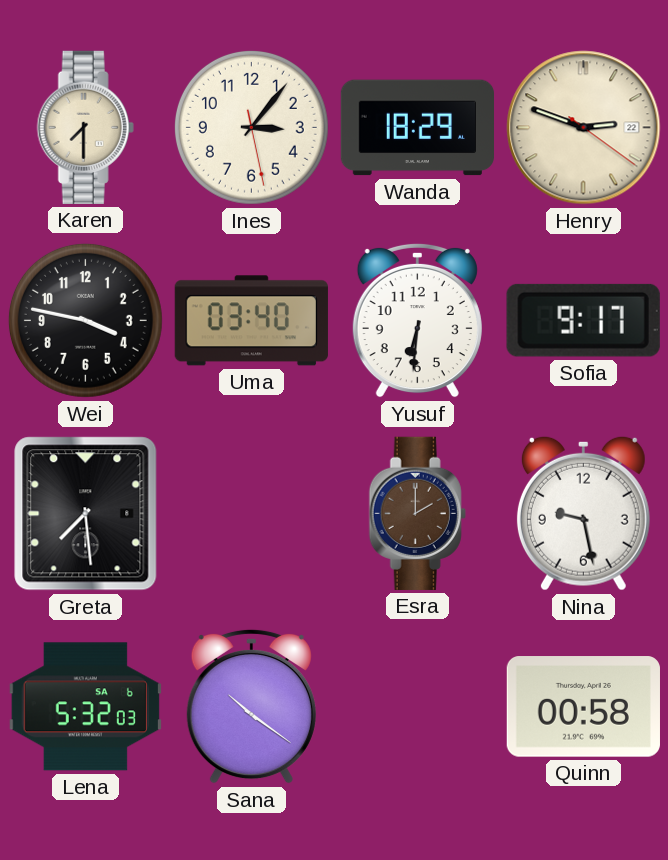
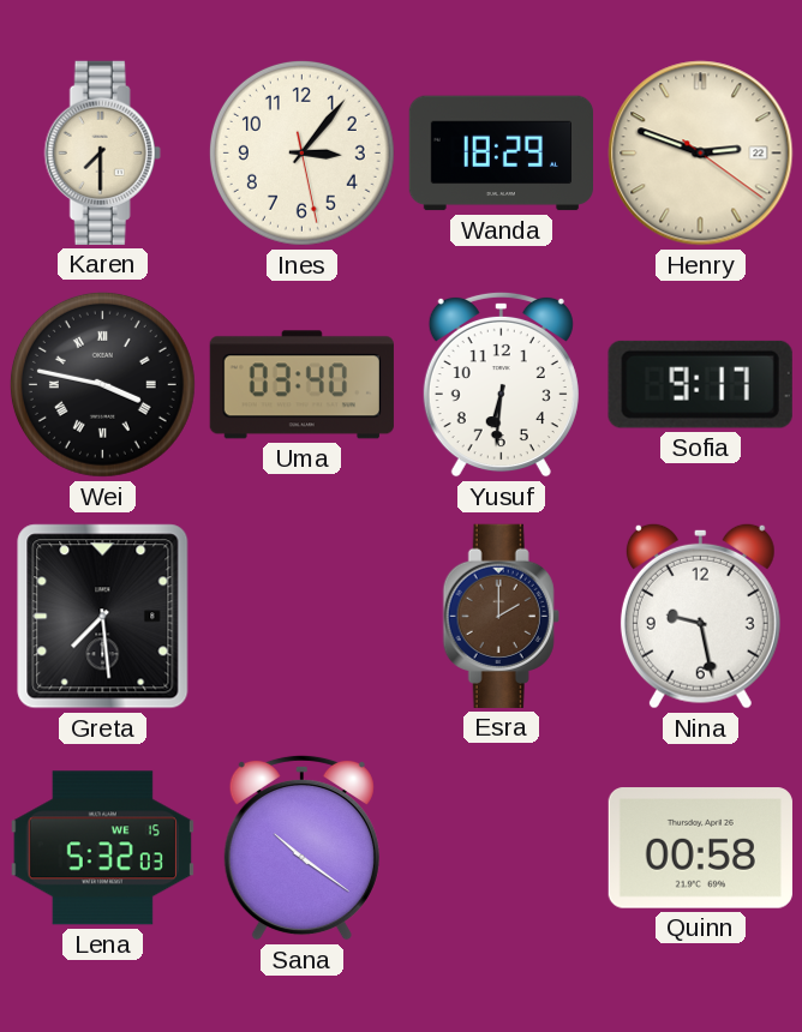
Wei numerals: Arabic -> Roman (102, 384)
Lena date: SA 6 -> WE 15 (102, 848)
